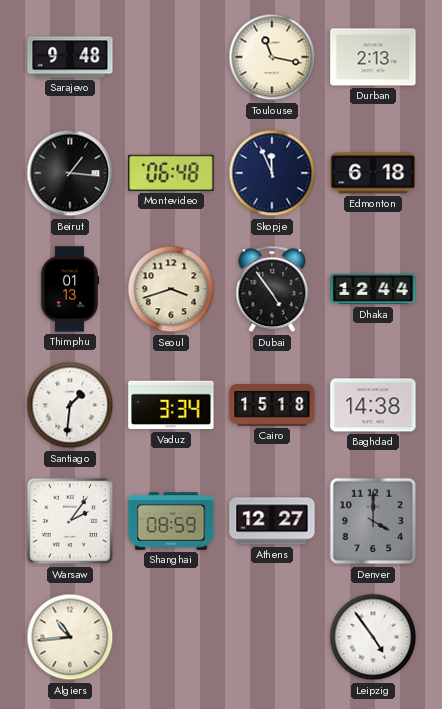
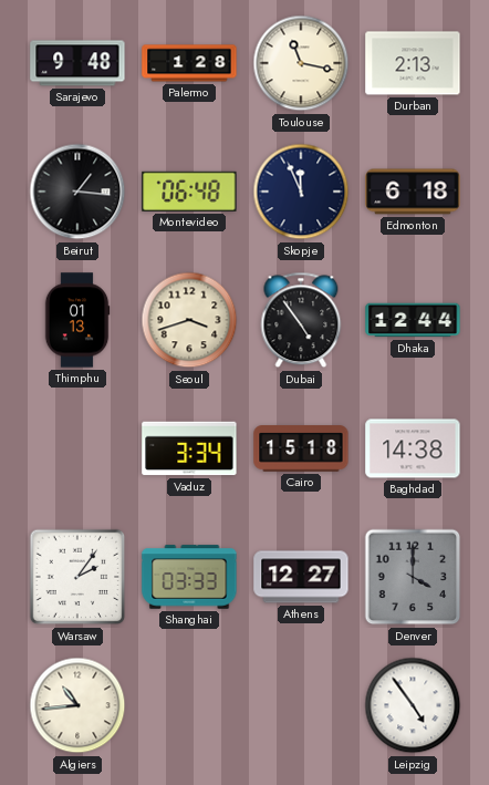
Palermo: none -> 1:28 (189, 63)
Santiago: 1:31 -> none (70, 405)
Shanghai: 08:59 -> 03:33 (189, 577)
